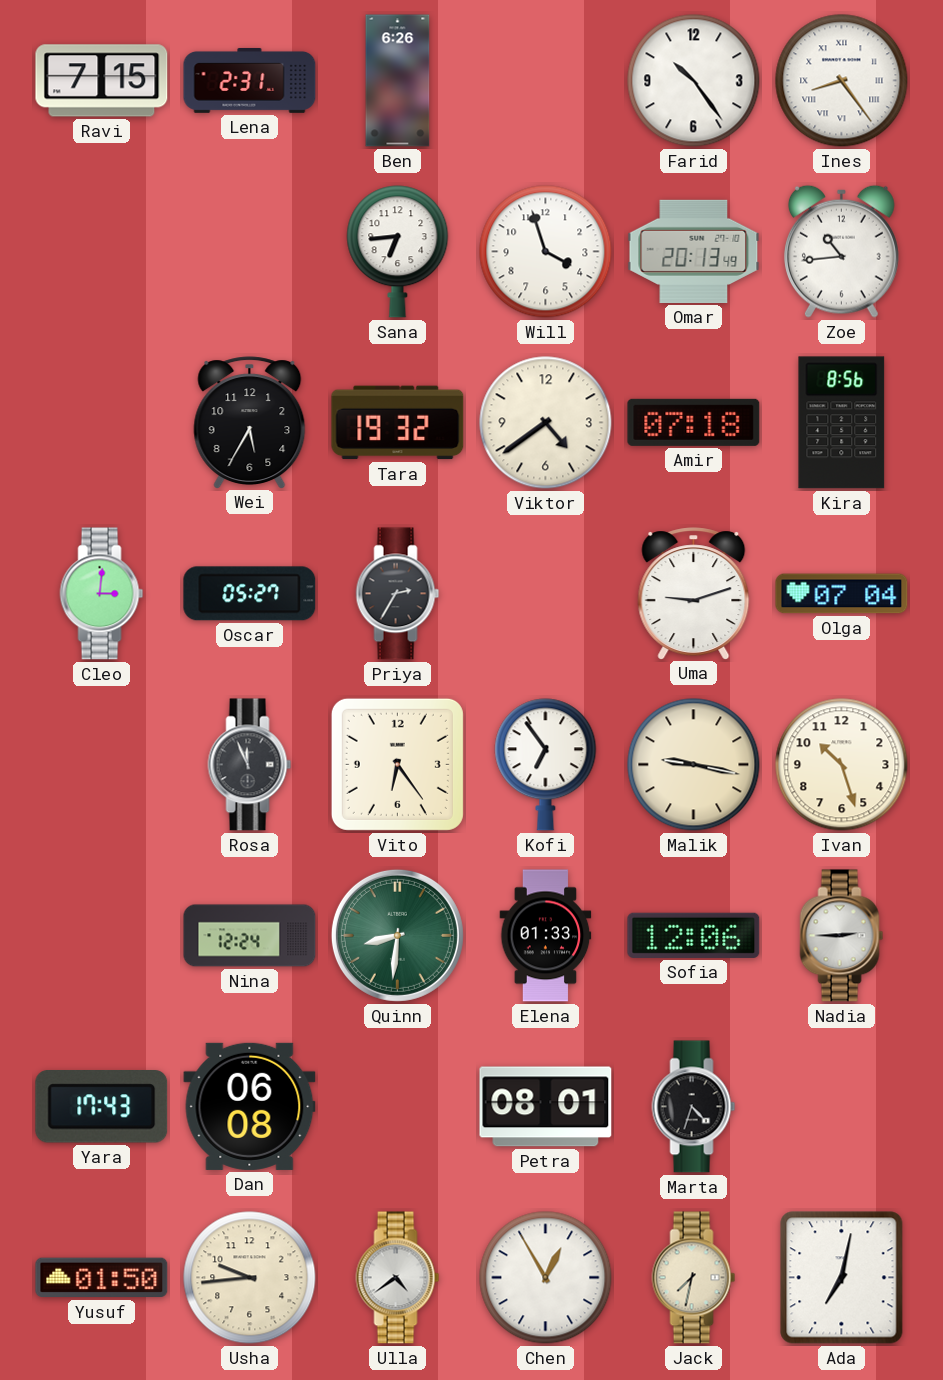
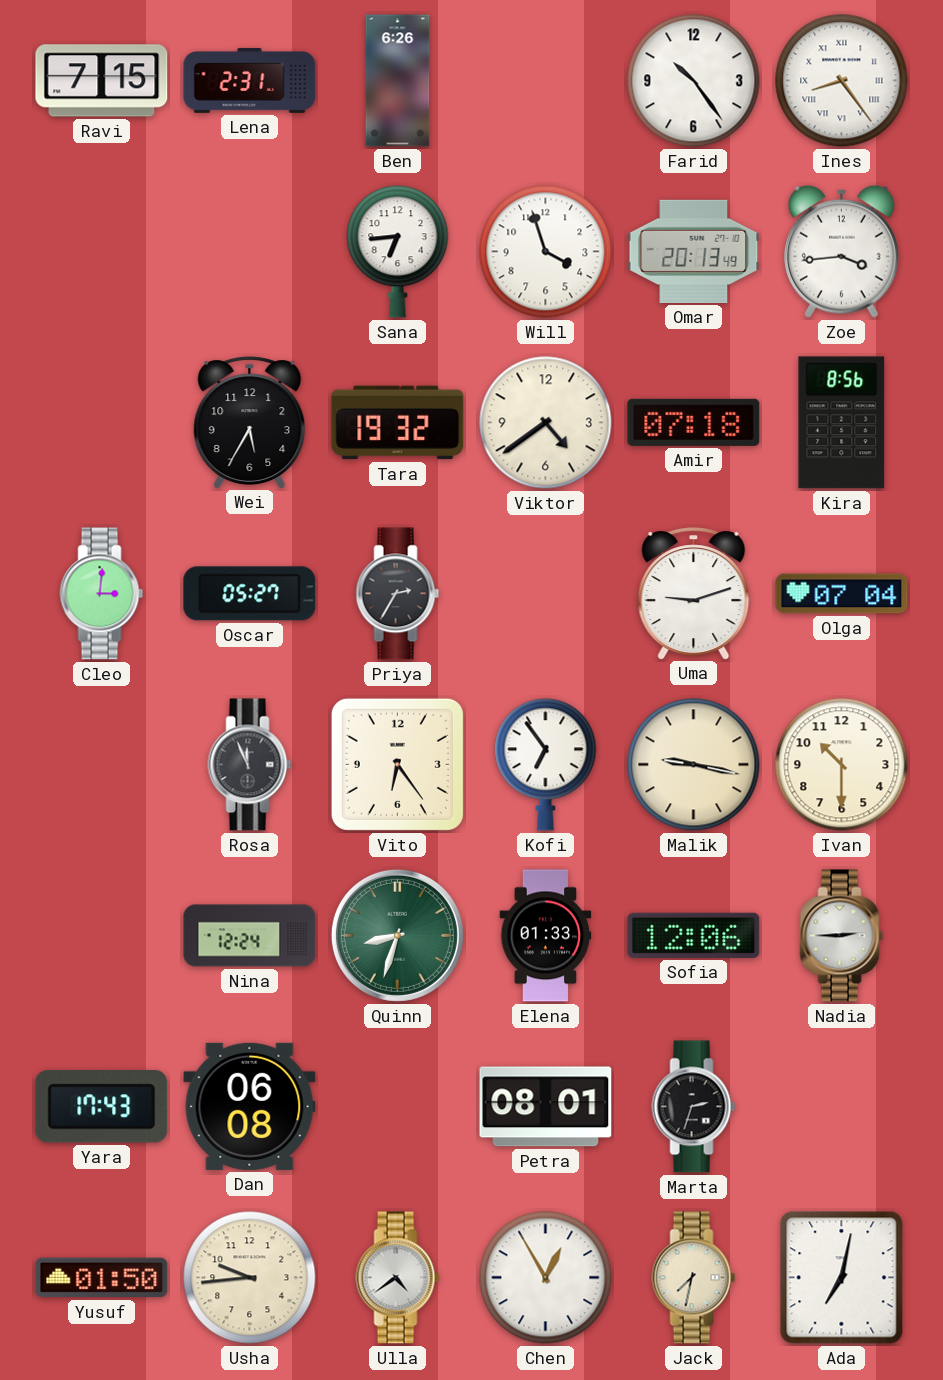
Zoe: 10:44 -> 3:44 (841, 251)
Ivan: 10:27 -> 10:30 (842, 765)
Quinn: 8:31 -> 8:33 (397, 935)
Marta: 4:33 -> 2:33 (694, 1107)
